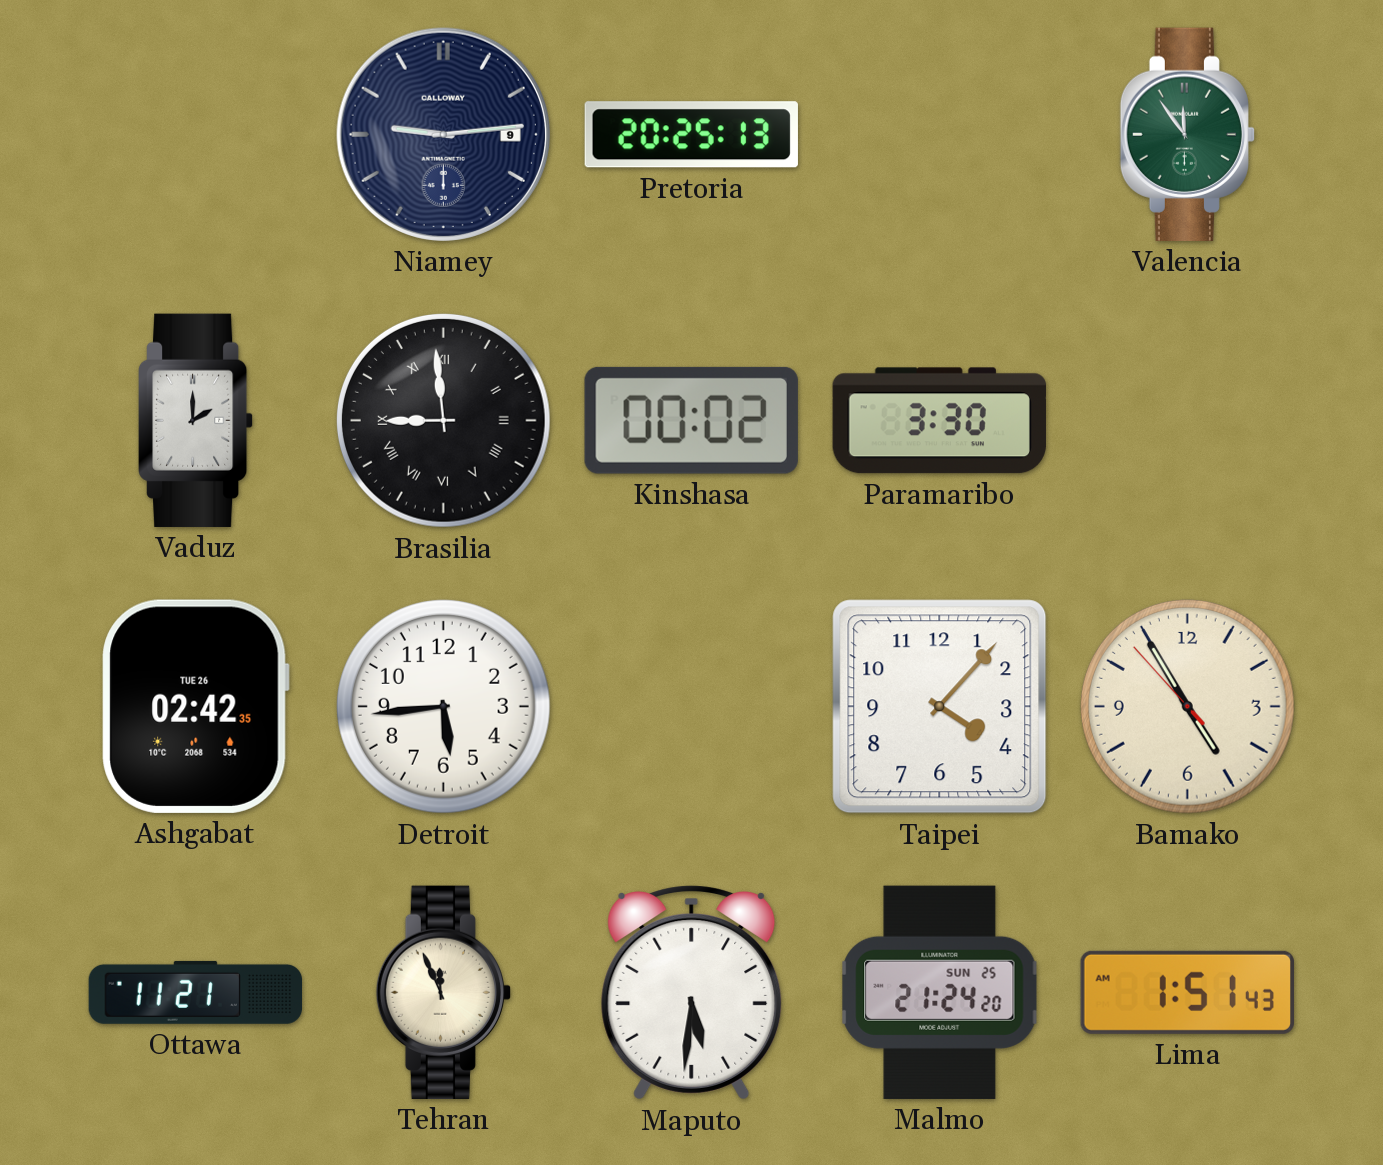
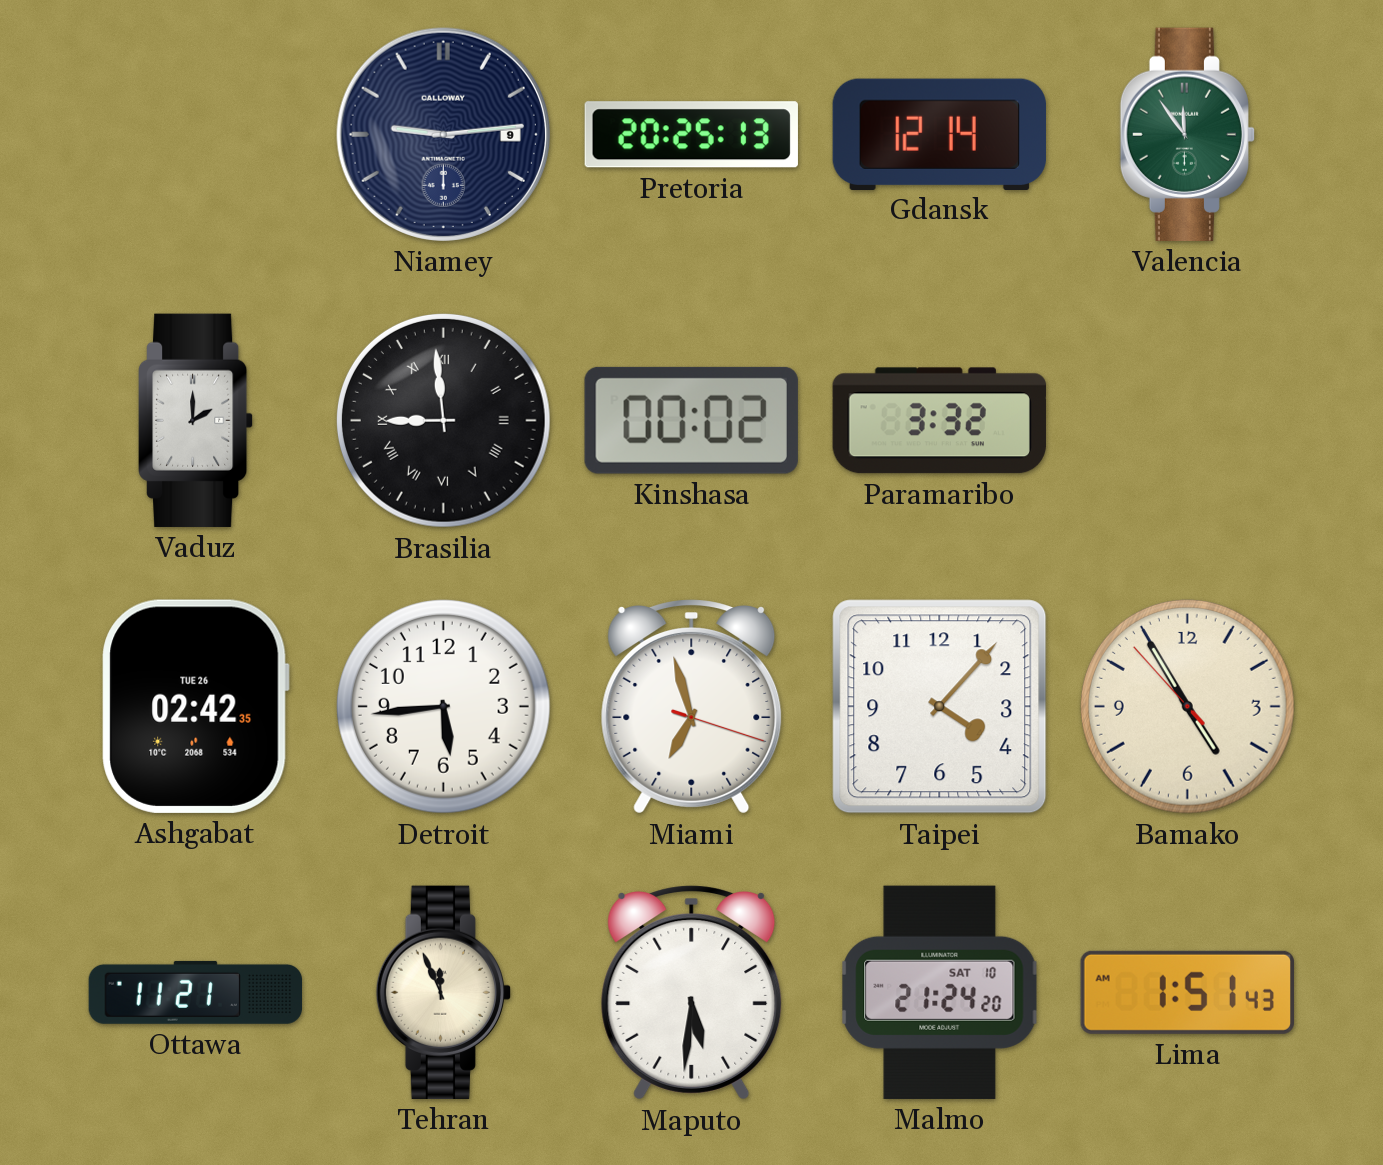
Gdansk: none -> 12:14 (939, 134)
Paramaribo: 3:30 -> 3:32 (939, 421)
Miami: none -> 6:57 (692, 707)
Malmo date: SUN 25 -> SAT 10 (940, 992)
